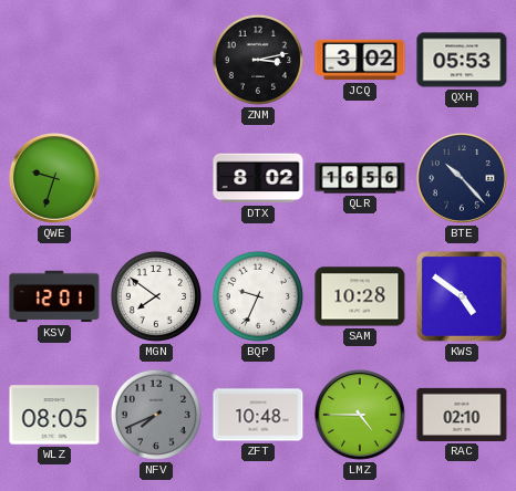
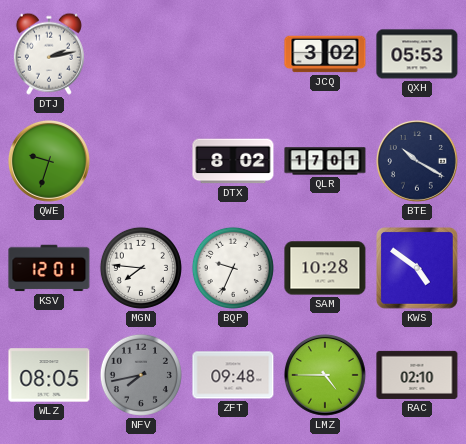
DTJ: none -> 2:13 (49, 54)
ZNM: 3:13 -> none (258, 60)
QLR: 16:56 -> 17:01 (325, 161)
BTE: 10:23 -> 10:20 (417, 161)
MGN: 7:51 -> 7:46 (141, 268)
NFV: 7:41 -> 7:43 (141, 375)
ZFT: 10:48 -> 09:48 (233, 375)
